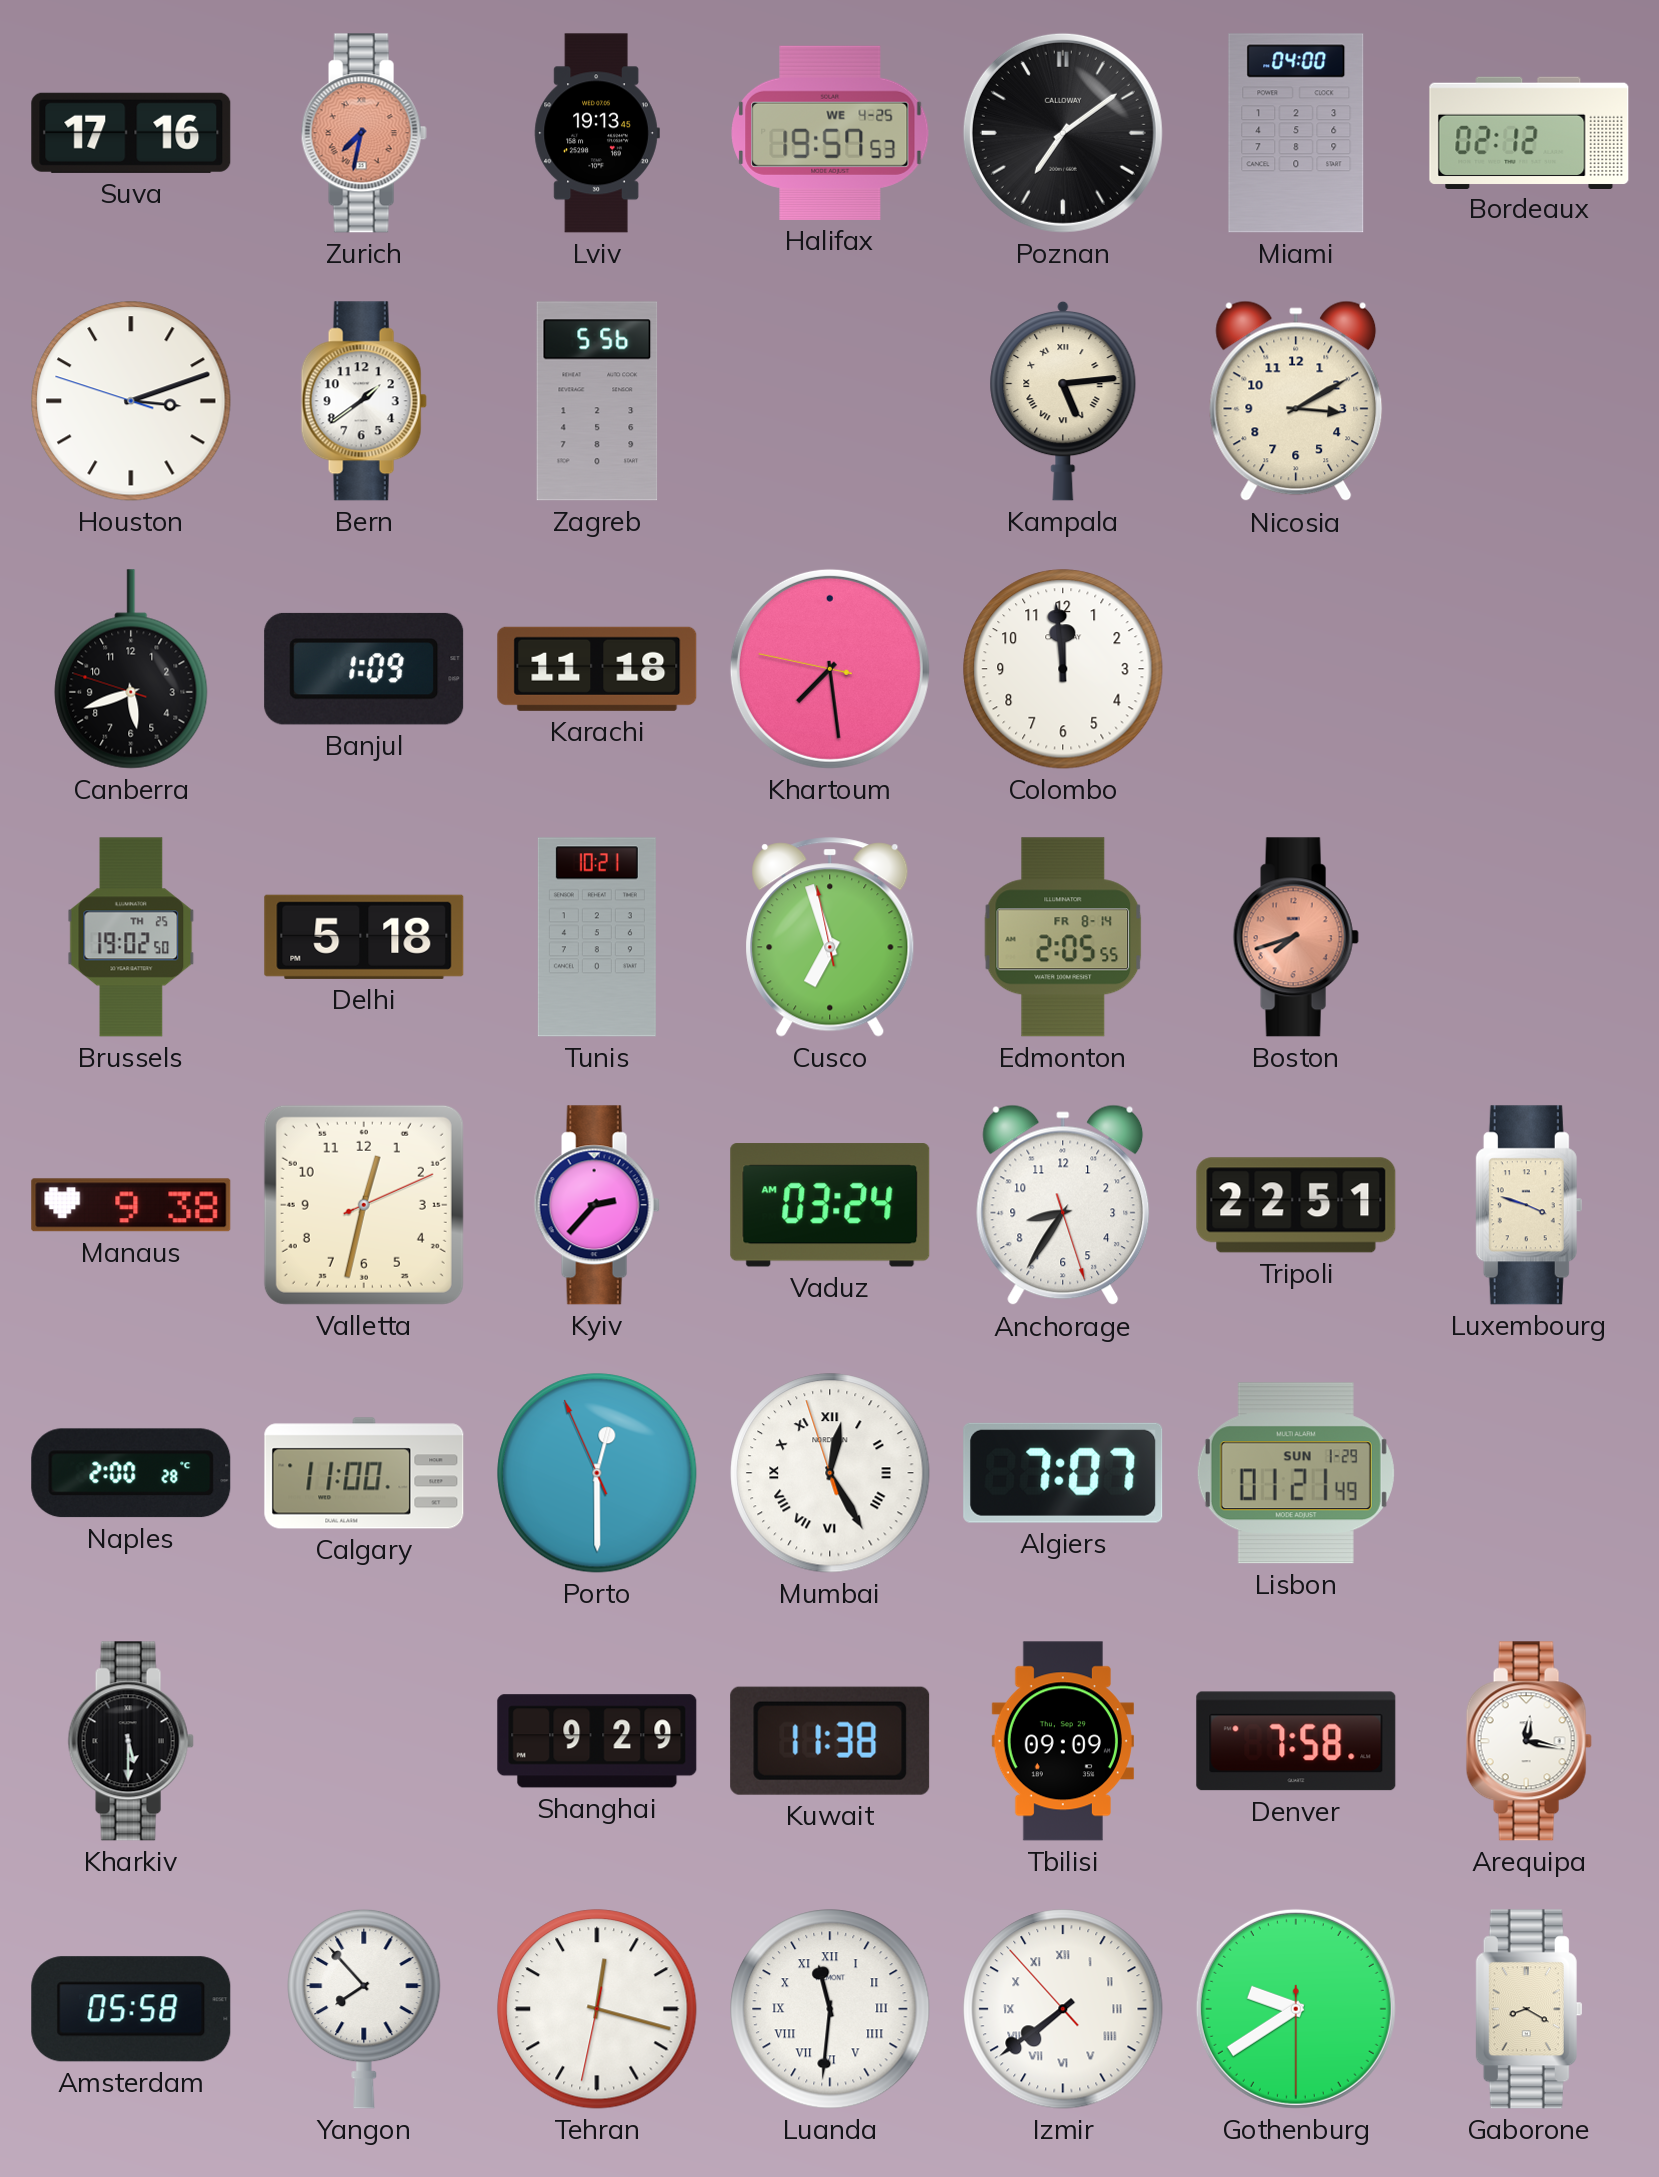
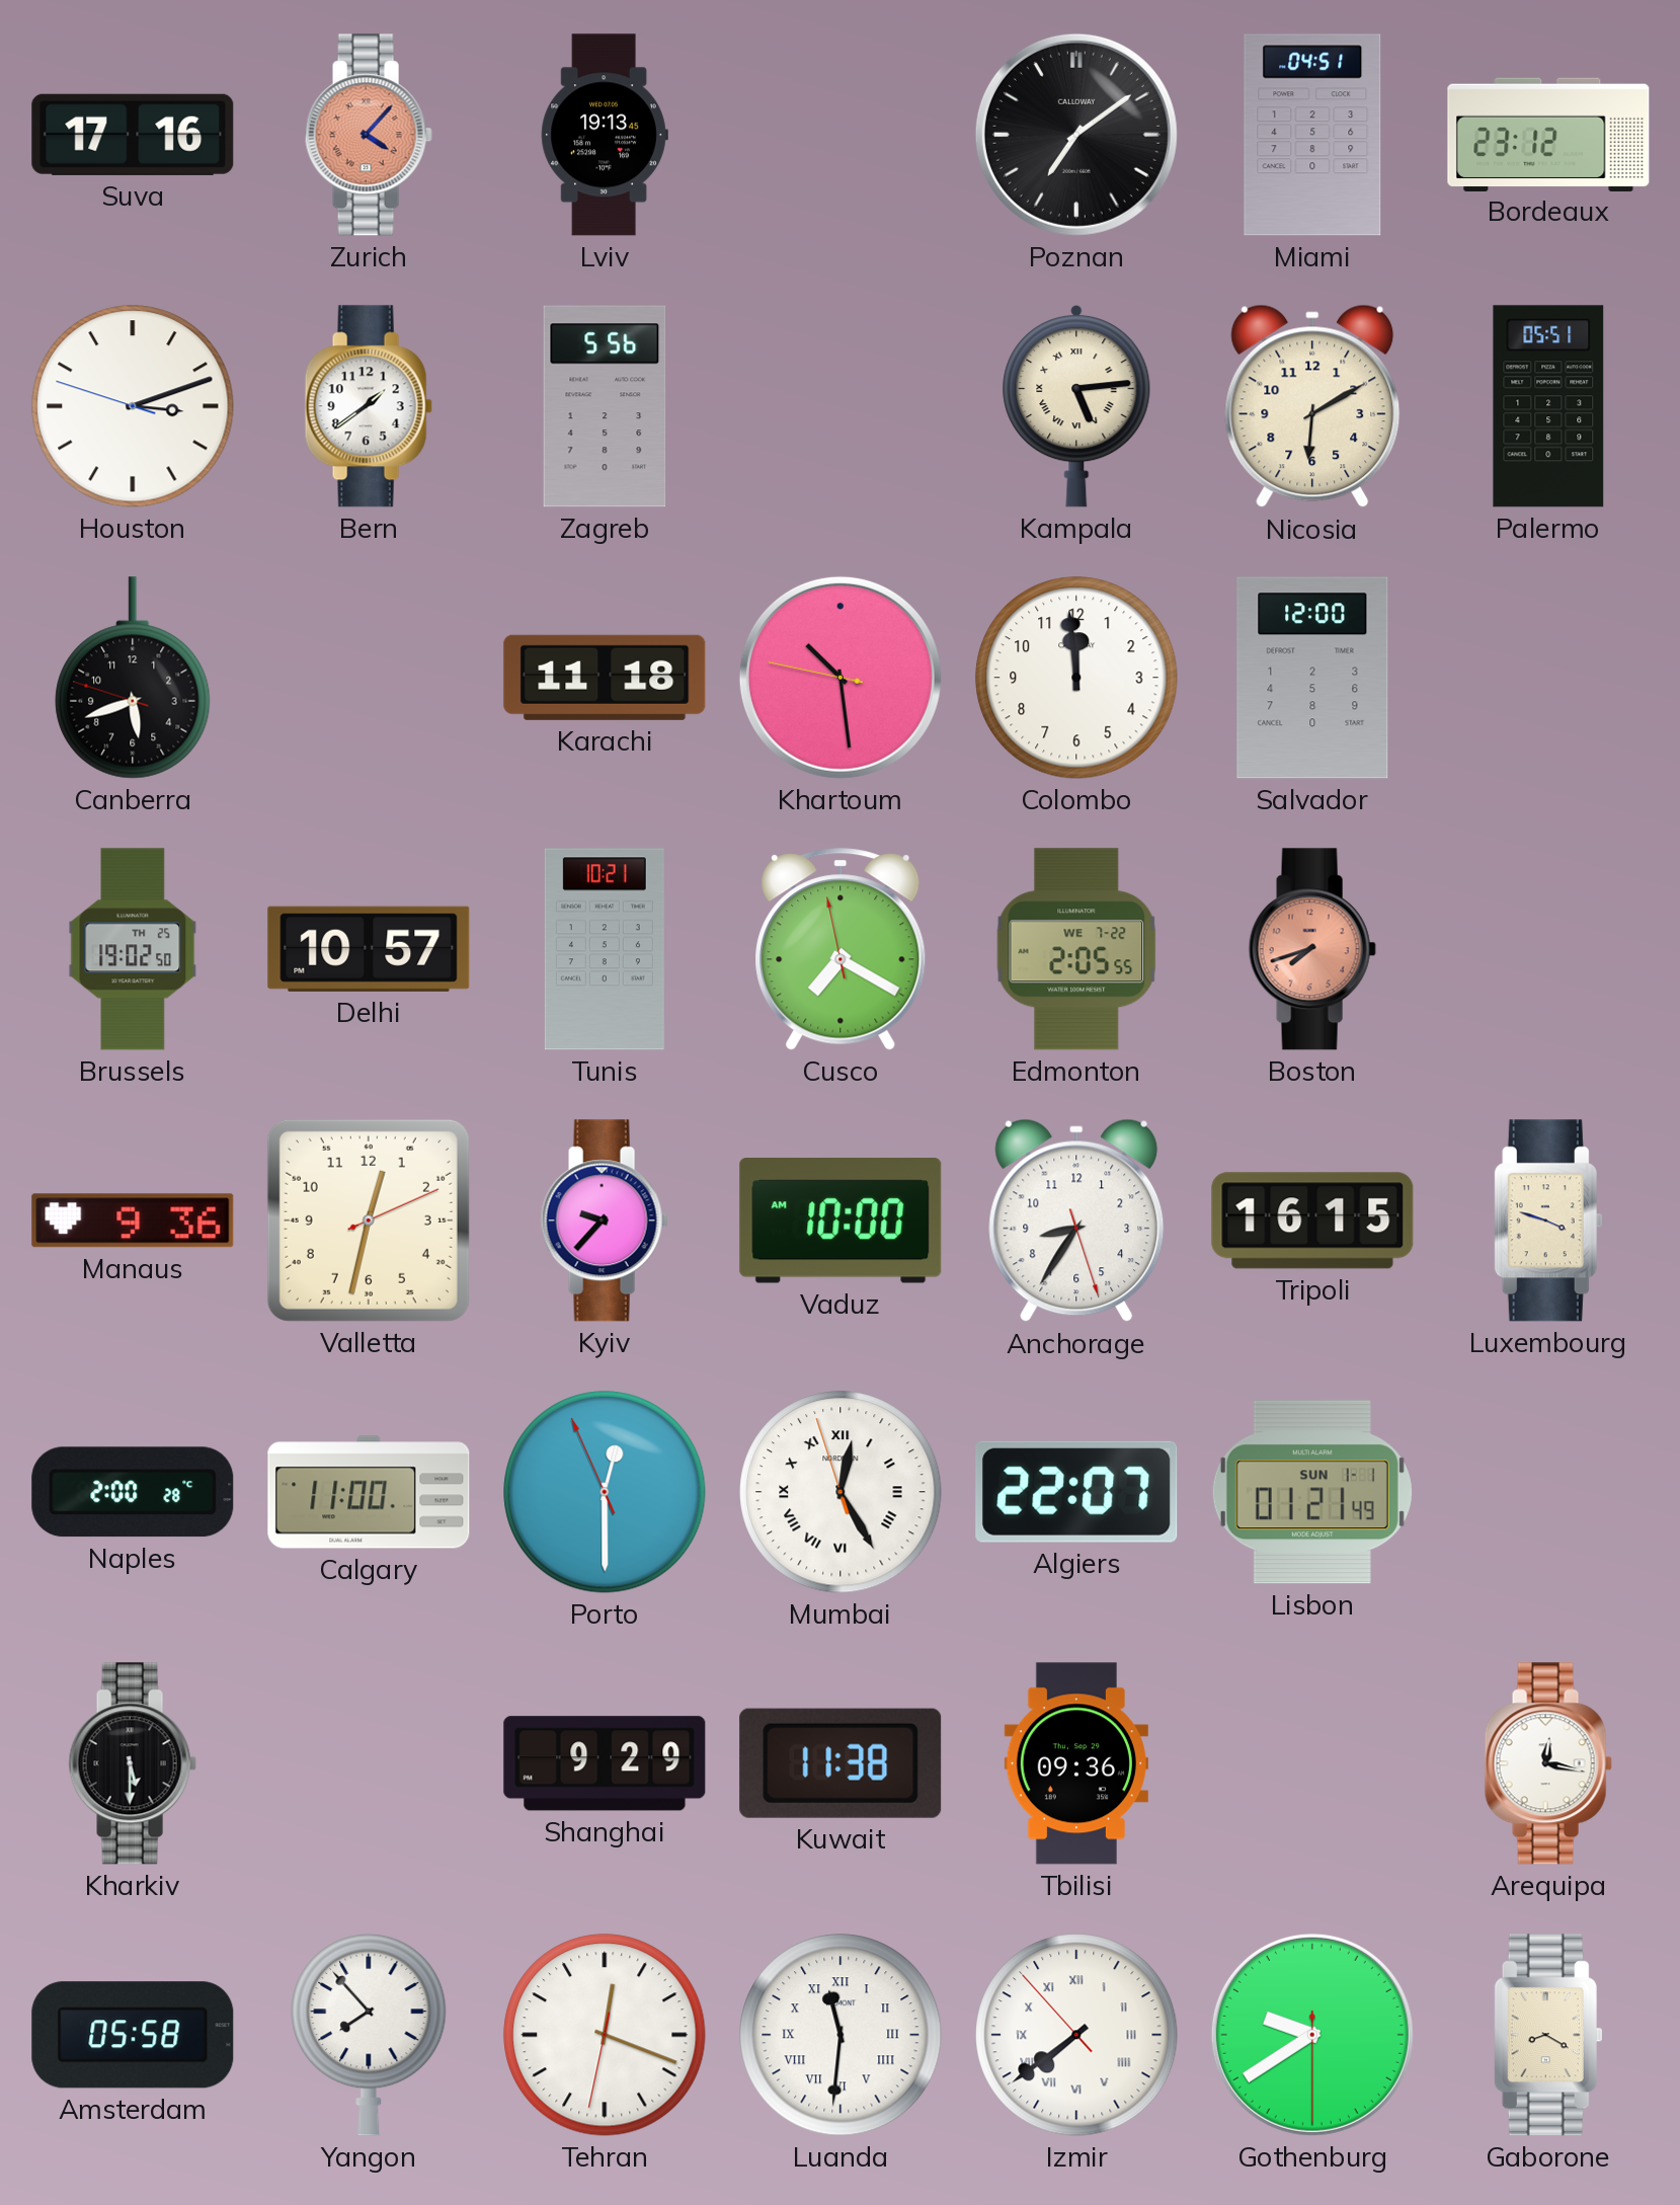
Zurich: 7:32 -> 4:07 (369, 135)
Halifax: 19:57 -> none (830, 133)
Miami: 04:00 -> 04:51 (1312, 135)
Bordeaux: 02:12 -> 23:12 (1548, 134)
Nicosia: 3:10 -> 6:10 (1312, 406)
Palermo: none -> 05:51 (1548, 406)
Banjul: 1:09 -> none (364, 669)
Khartoum: 7:28 -> 10:28 (841, 678)
Salvador: none -> 12:00 (1312, 678)
Delhi: 5:18 -> 10:57 (369, 949)
Cusco: 6:56 -> 7:19 (841, 949)
Edmonton date: FR 8-14 -> WE 7-22 (1076, 949)
Manaus: 9:38 -> 9:36 (133, 1220)
Kyiv: 2:37 -> 9:37 (605, 1220)
Vaduz: 03:24 -> 10:00 (841, 1220)
Tripoli: 22:51 -> 16:15 (1312, 1220)
Algiers: 7:07 -> 22:07 (1076, 1492)
Lisbon date: SUN 1-29 -> SUN 1-1 (1312, 1492)
Tbilisi: 09:09 -> 09:36 (1076, 1763)
Denver: 7:58 -> none (1296, 1741)
Tehran: 12:17 -> 12:18 (605, 2035)
